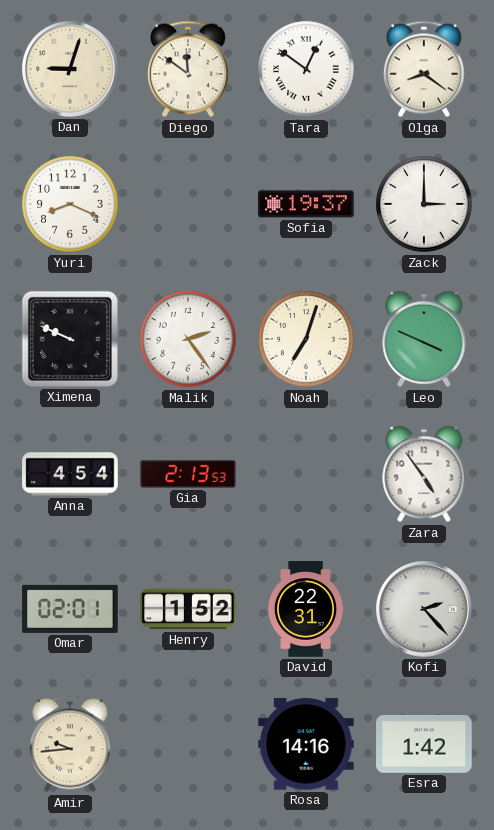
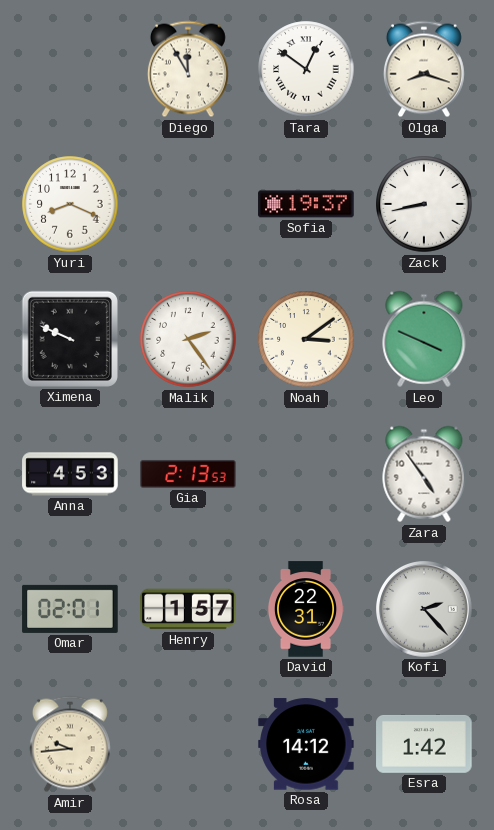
Dan: 9:03 -> none (71, 70)
Diego: 11:51 -> 11:55 (188, 69)
Olga: 8:21 -> 8:18 (424, 69)
Zack: 3:00 -> 8:43 (424, 204)
Noah: 7:03 -> 3:09 (306, 339)
Anna: 4:54 -> 4:53 (70, 474)
Henry: 1:52 -> 1:57 (188, 609)
Rosa: 14:16 -> 14:12 (306, 744)
